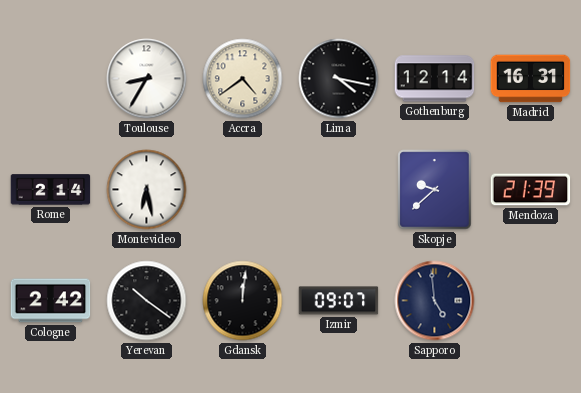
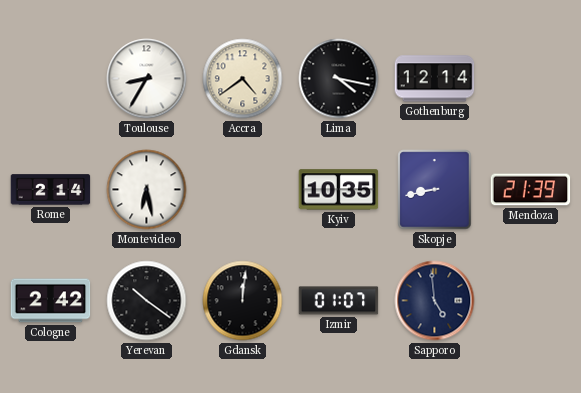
Madrid: 16:31 -> none (531, 79)
Kyiv: none -> 10:35 (339, 190)
Skopje: 9:38 -> 8:43 (435, 190)
Izmir: 09:07 -> 01:07 (339, 301)
